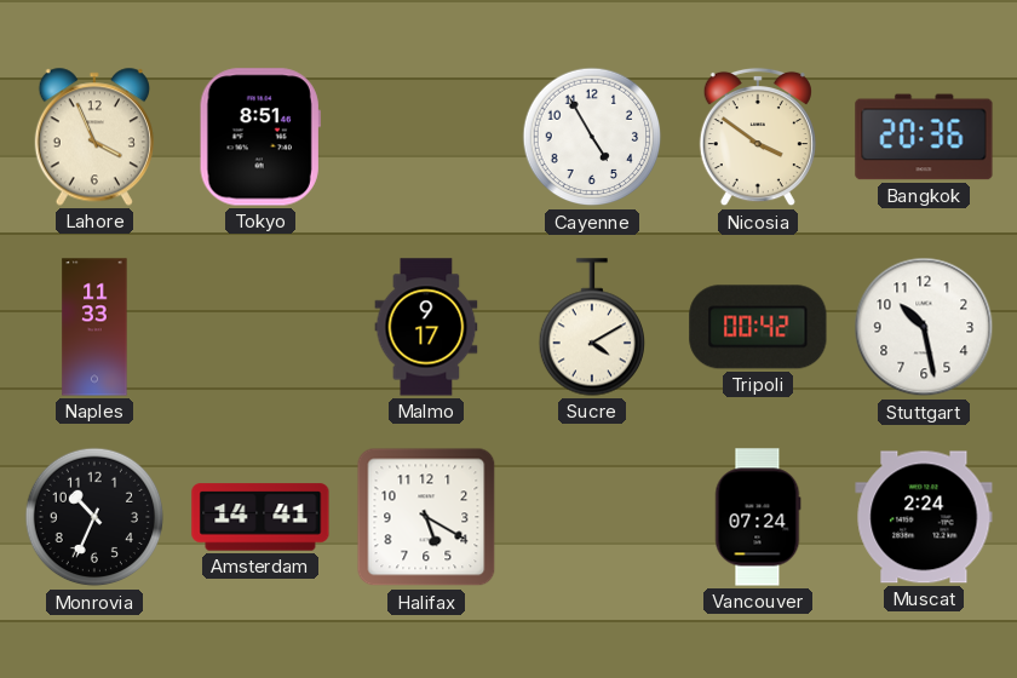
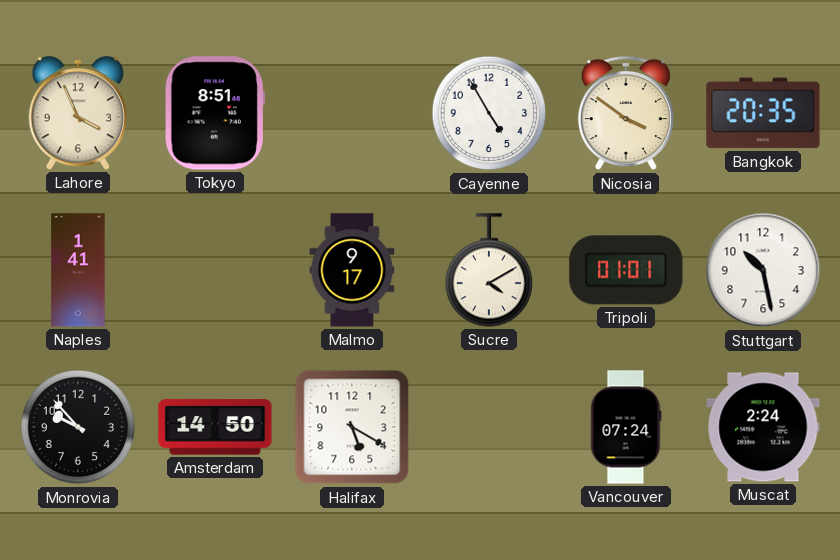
Bangkok: 20:36 -> 20:35 (763, 113)
Naples: 11:33 -> 1:41 (78, 270)
Tripoli: 00:42 -> 01:01 (626, 270)
Monrovia: 10:34 -> 9:53 (78, 427)
Amsterdam: 14:41 -> 14:50 (215, 427)
